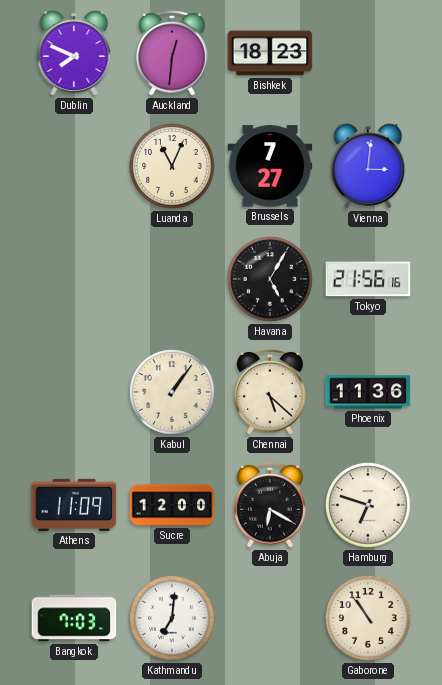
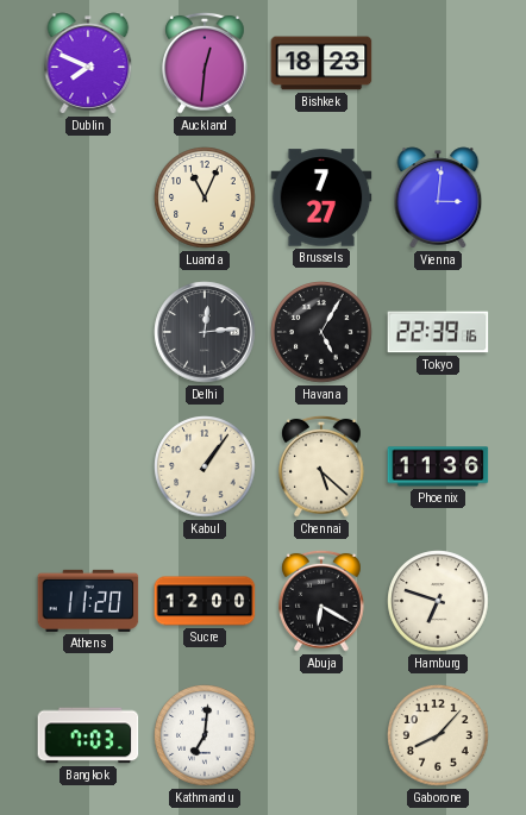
Delhi: none -> 12:14 (205, 332)
Tokyo: 21:56 -> 22:39 (438, 332)
Athens: 11:09 -> 11:20 (88, 601)
Gaborone: 10:54 -> 8:07 (438, 735)
